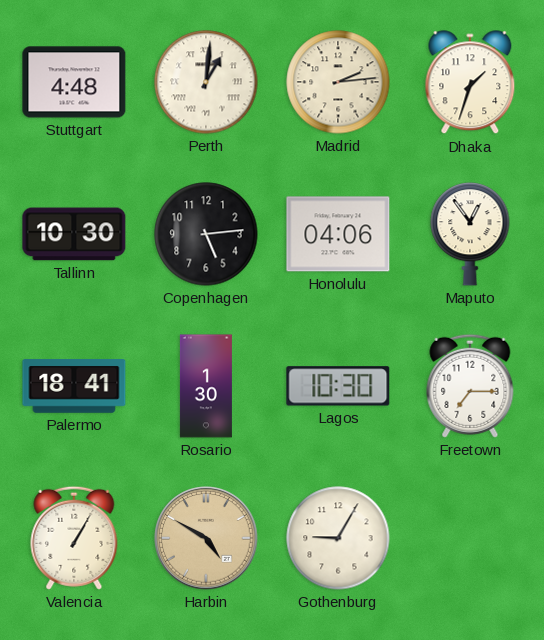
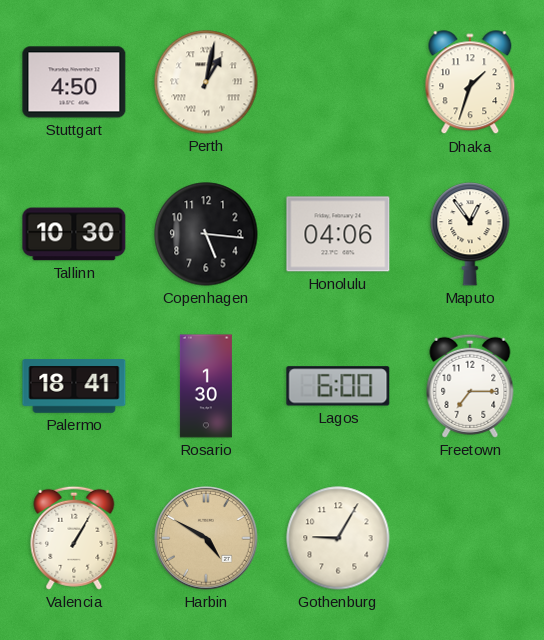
Stuttgart: 4:48 -> 4:50 (74, 82)
Perth: 1:01 -> 1:02 (206, 82)
Madrid: 2:14 -> none (338, 82)
Copenhagen: 5:14 -> 5:16 (206, 234)
Lagos: 10:30 -> 6:00 (338, 386)
